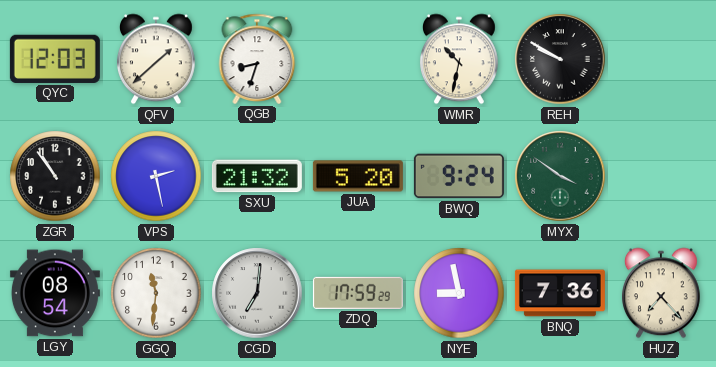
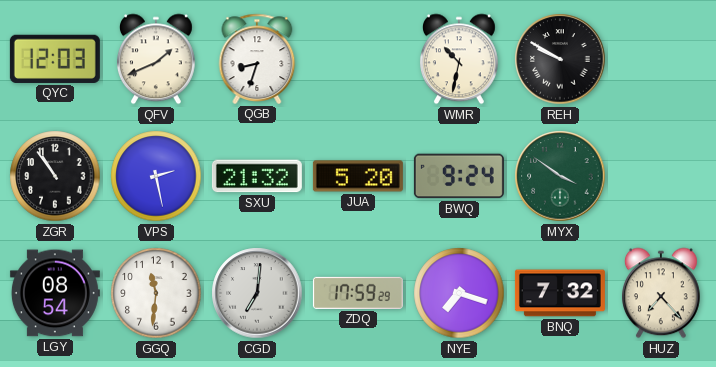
QFV: 1:38 -> 1:41 (156, 59)
NYE: 8:58 -> 7:18 (459, 293)
BNQ: 7:36 -> 7:32 (560, 293)
